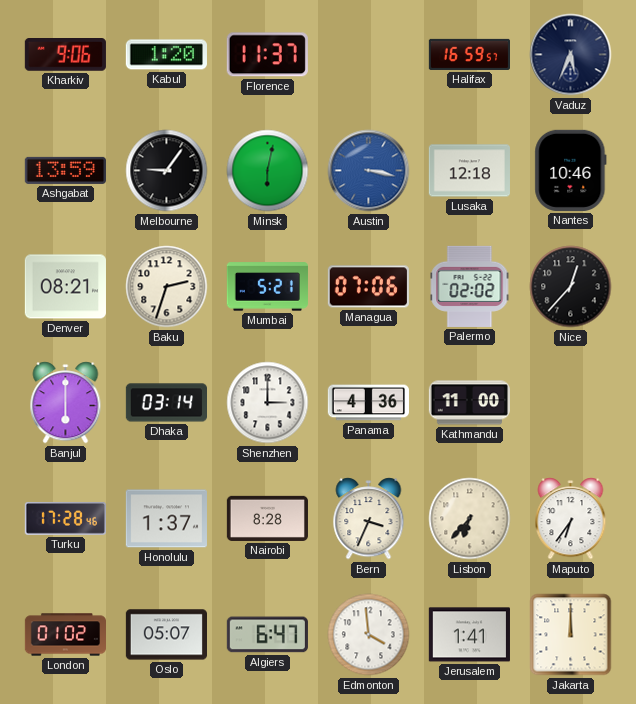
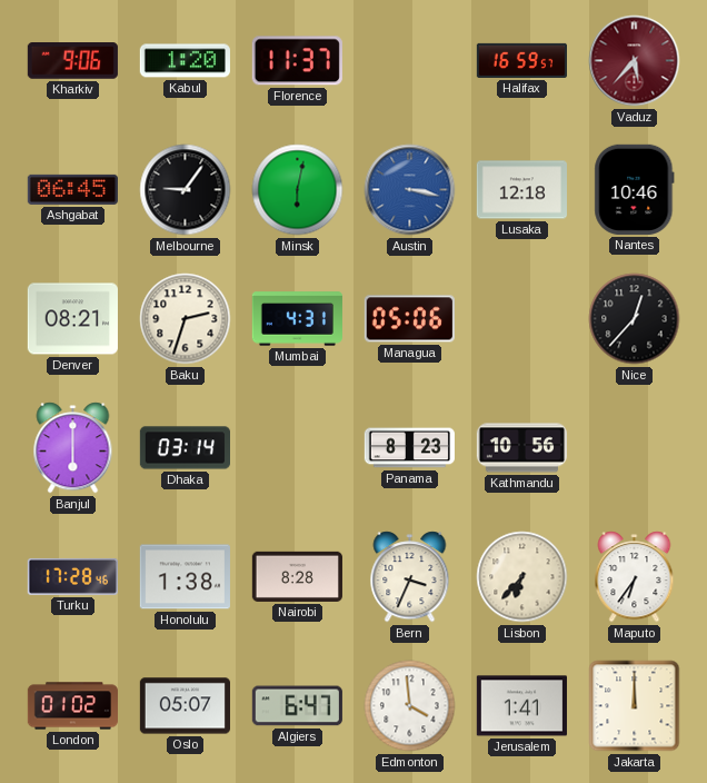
Vaduz: 5:34 -> 5:37 (635, 61)
Vaduz dial: navy -> burgundy (635, 61)
Ashgabat: 13:59 -> 06:45 (72, 189)
Mumbai: 5:21 -> 4:31 (297, 319)
Managua: 07:06 -> 05:06 (409, 319)
Palermo: 02:02 -> none (470, 286)
Shenzhen: 3:00 -> none (268, 403)
Panama: 4:36 -> 8:23 (409, 448)
Kathmandu: 11:00 -> 10:56 (521, 448)
Honolulu: 1:37 -> 1:38 (185, 577)
